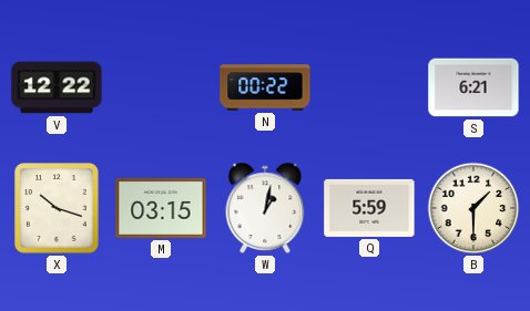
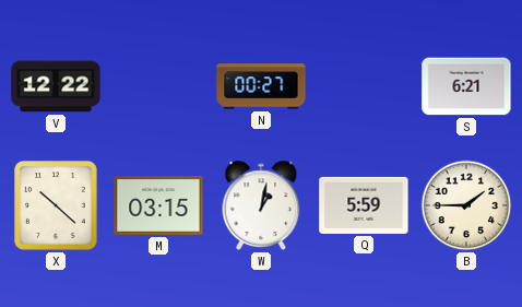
N: 00:22 -> 00:27 (261, 86)
X: 10:18 -> 10:22 (56, 205)
B: 1:30 -> 1:45 (466, 205)
